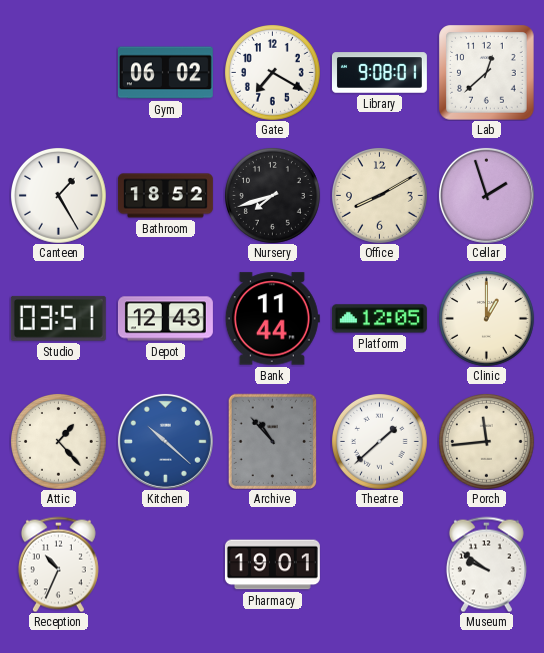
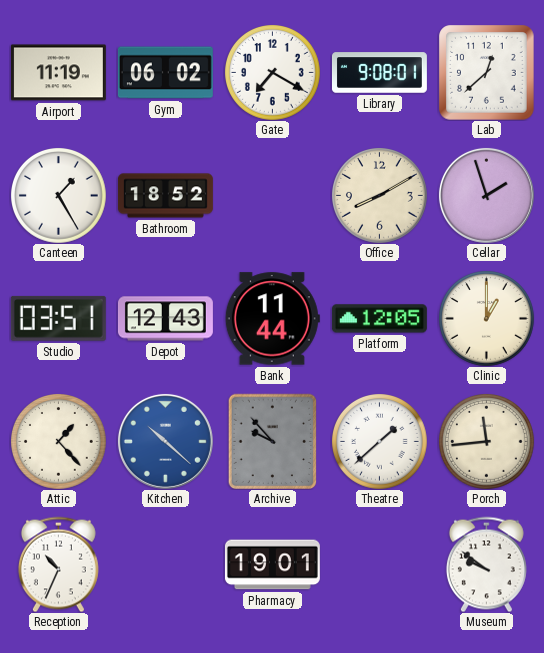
Airport: none -> 11:19 (58, 73)
Nursery: 7:42 -> none (273, 196)
Archive: 10:53 -> 9:53 (273, 441)
